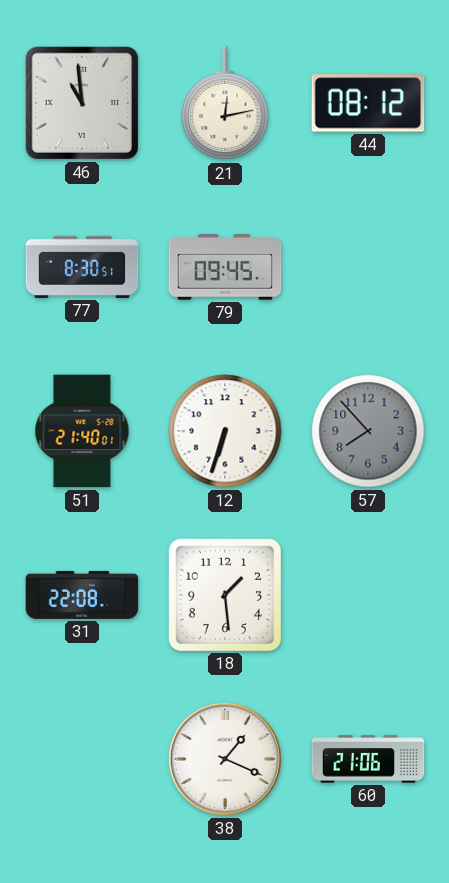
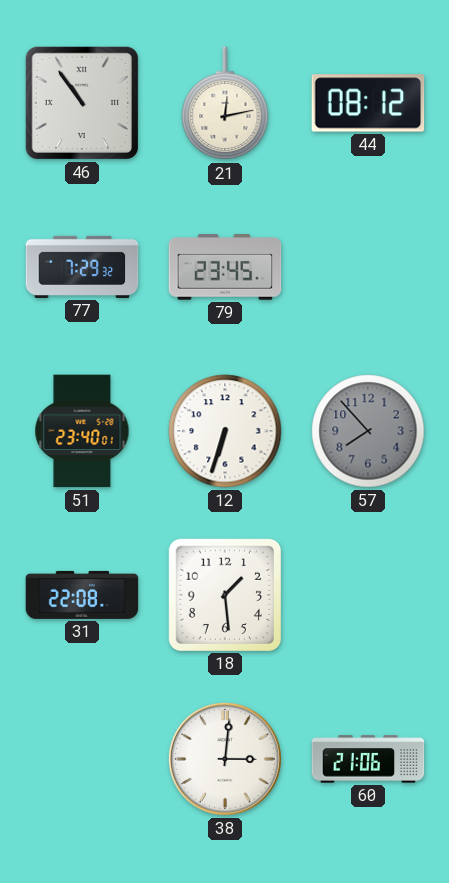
46: 10:59 -> 10:54 (82, 103)
77: 8:30 -> 7:29 (82, 267)
79: 09:45 -> 23:45 (225, 267)
51: 21:40 -> 23:40 (82, 431)
38: 1:19 -> 3:01 (225, 759)
